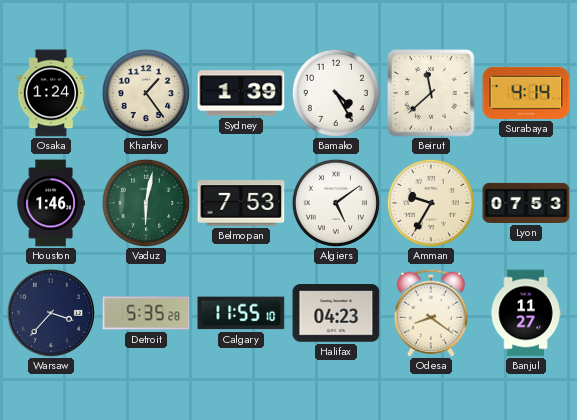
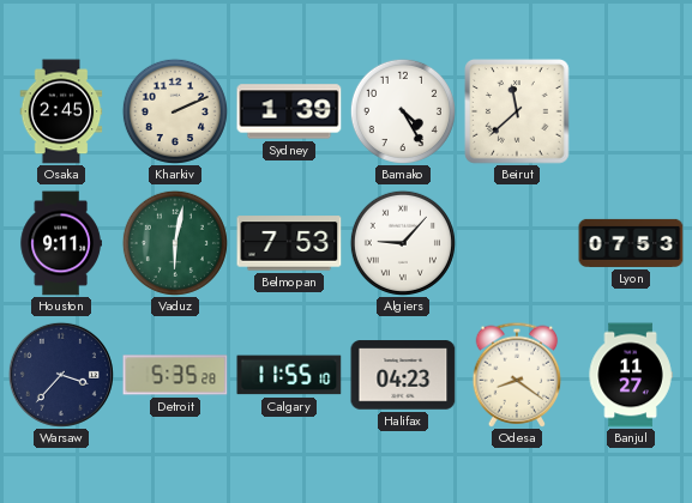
Osaka: 1:24 -> 2:45 (61, 111)
Kharkiv: 1:24 -> 2:11 (175, 111)
Surabaya: 4:14 -> none (526, 93)
Houston: 1:46 -> 9:11 (61, 243)
Algiers: 5:09 -> 9:07 (403, 243)
Amman: 9:35 -> none (431, 203)
